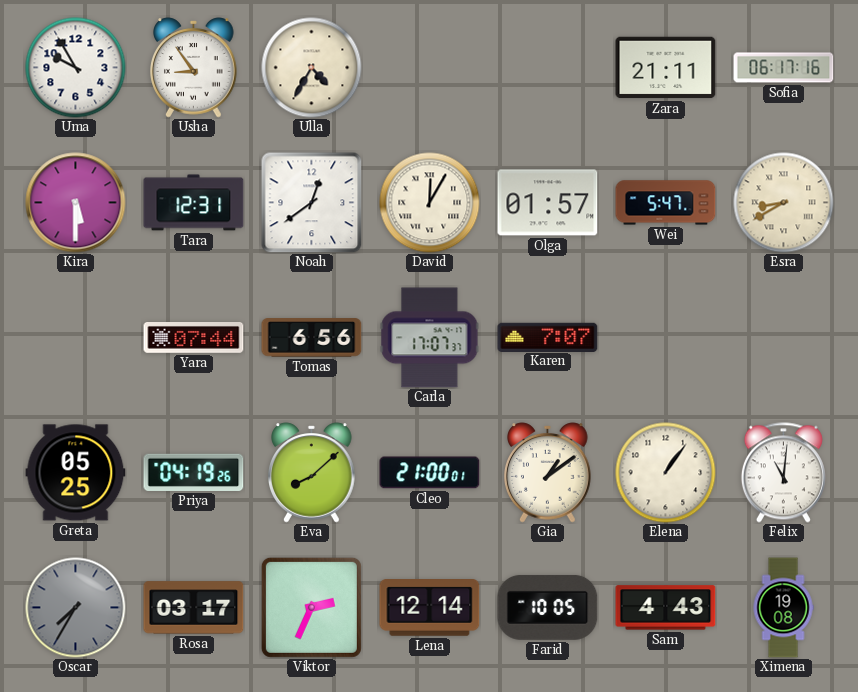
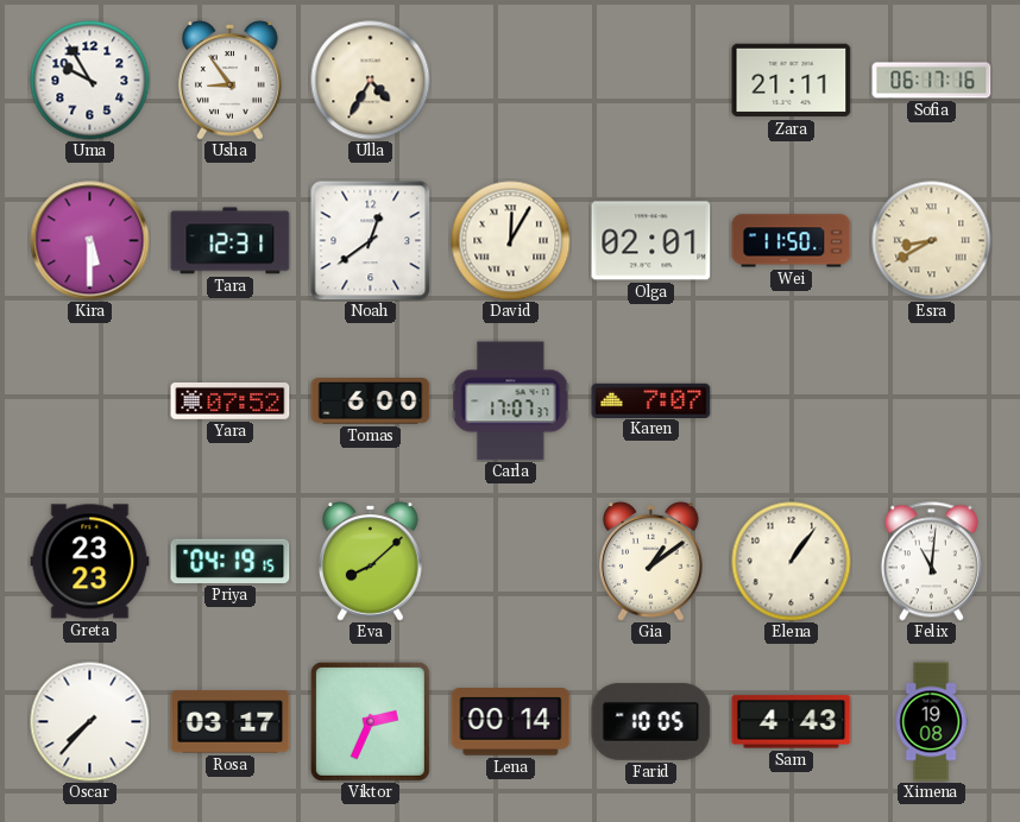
Olga: 01:57 -> 02:01 (651, 241)
Wei: 5:47 -> 11:50 (792, 241)
Yara: 07:44 -> 07:52 (231, 401)
Tomas: 6:56 -> 6:00 (371, 401)
Greta: 05:25 -> 23:23 (90, 562)
Priya: 04:19:26 -> 04:19:15 (231, 561)
Cleo: 21:00 -> none (430, 473)
Oscar: 7:35 -> 7:37 (90, 722)
Oscar dial: grey -> white (90, 722)
Lena: 12:14 -> 00:14 (511, 722)
